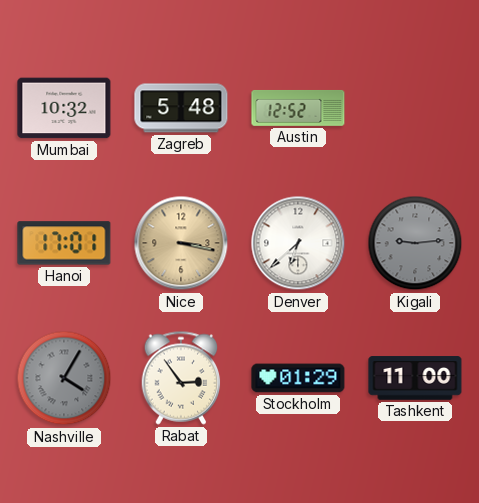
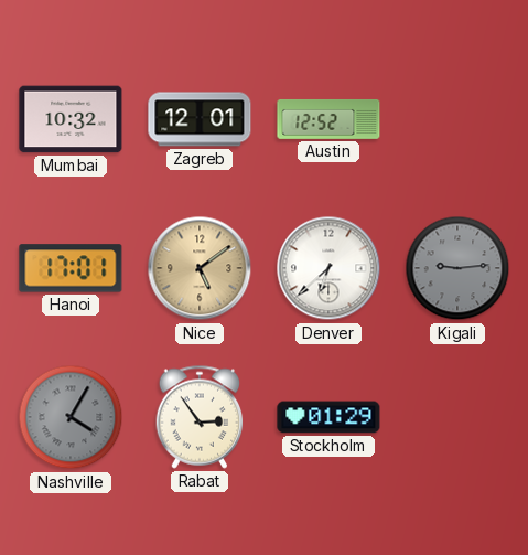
Zagreb: 5:48 -> 12:01 (200, 119)
Nice: 3:17 -> 5:09 (200, 268)
Tashkent: 11:00 -> none (415, 378)
